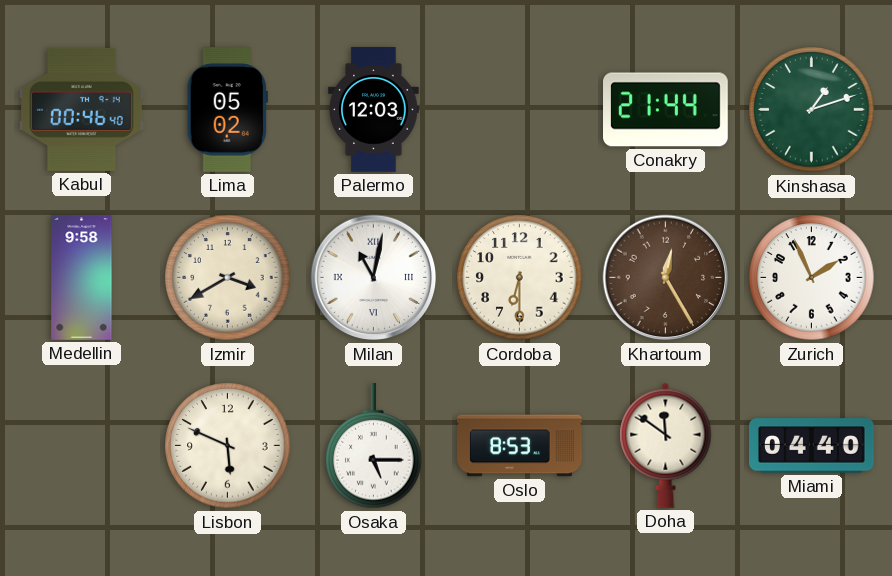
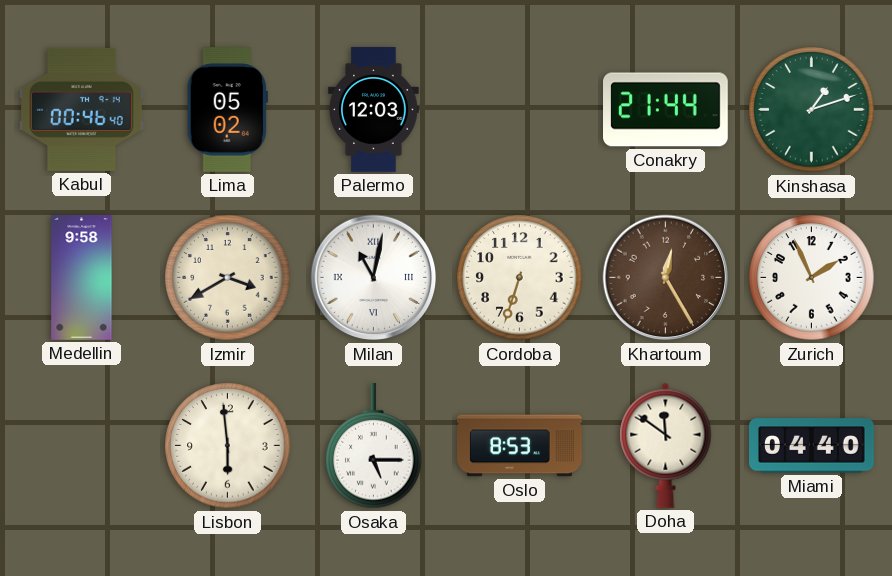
Cordoba: 6:30 -> 6:33 (520, 278)
Lisbon: 5:49 -> 5:59 (228, 446)
